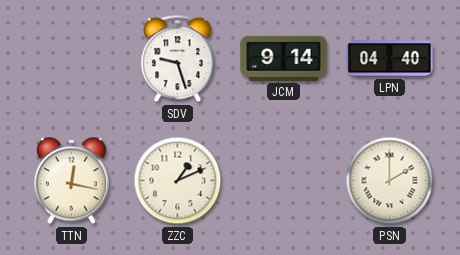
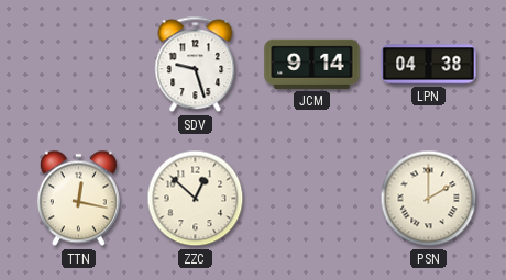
LPN: 04:40 -> 04:38 (429, 65)
ZZC: 1:11 -> 12:52 (196, 199)
